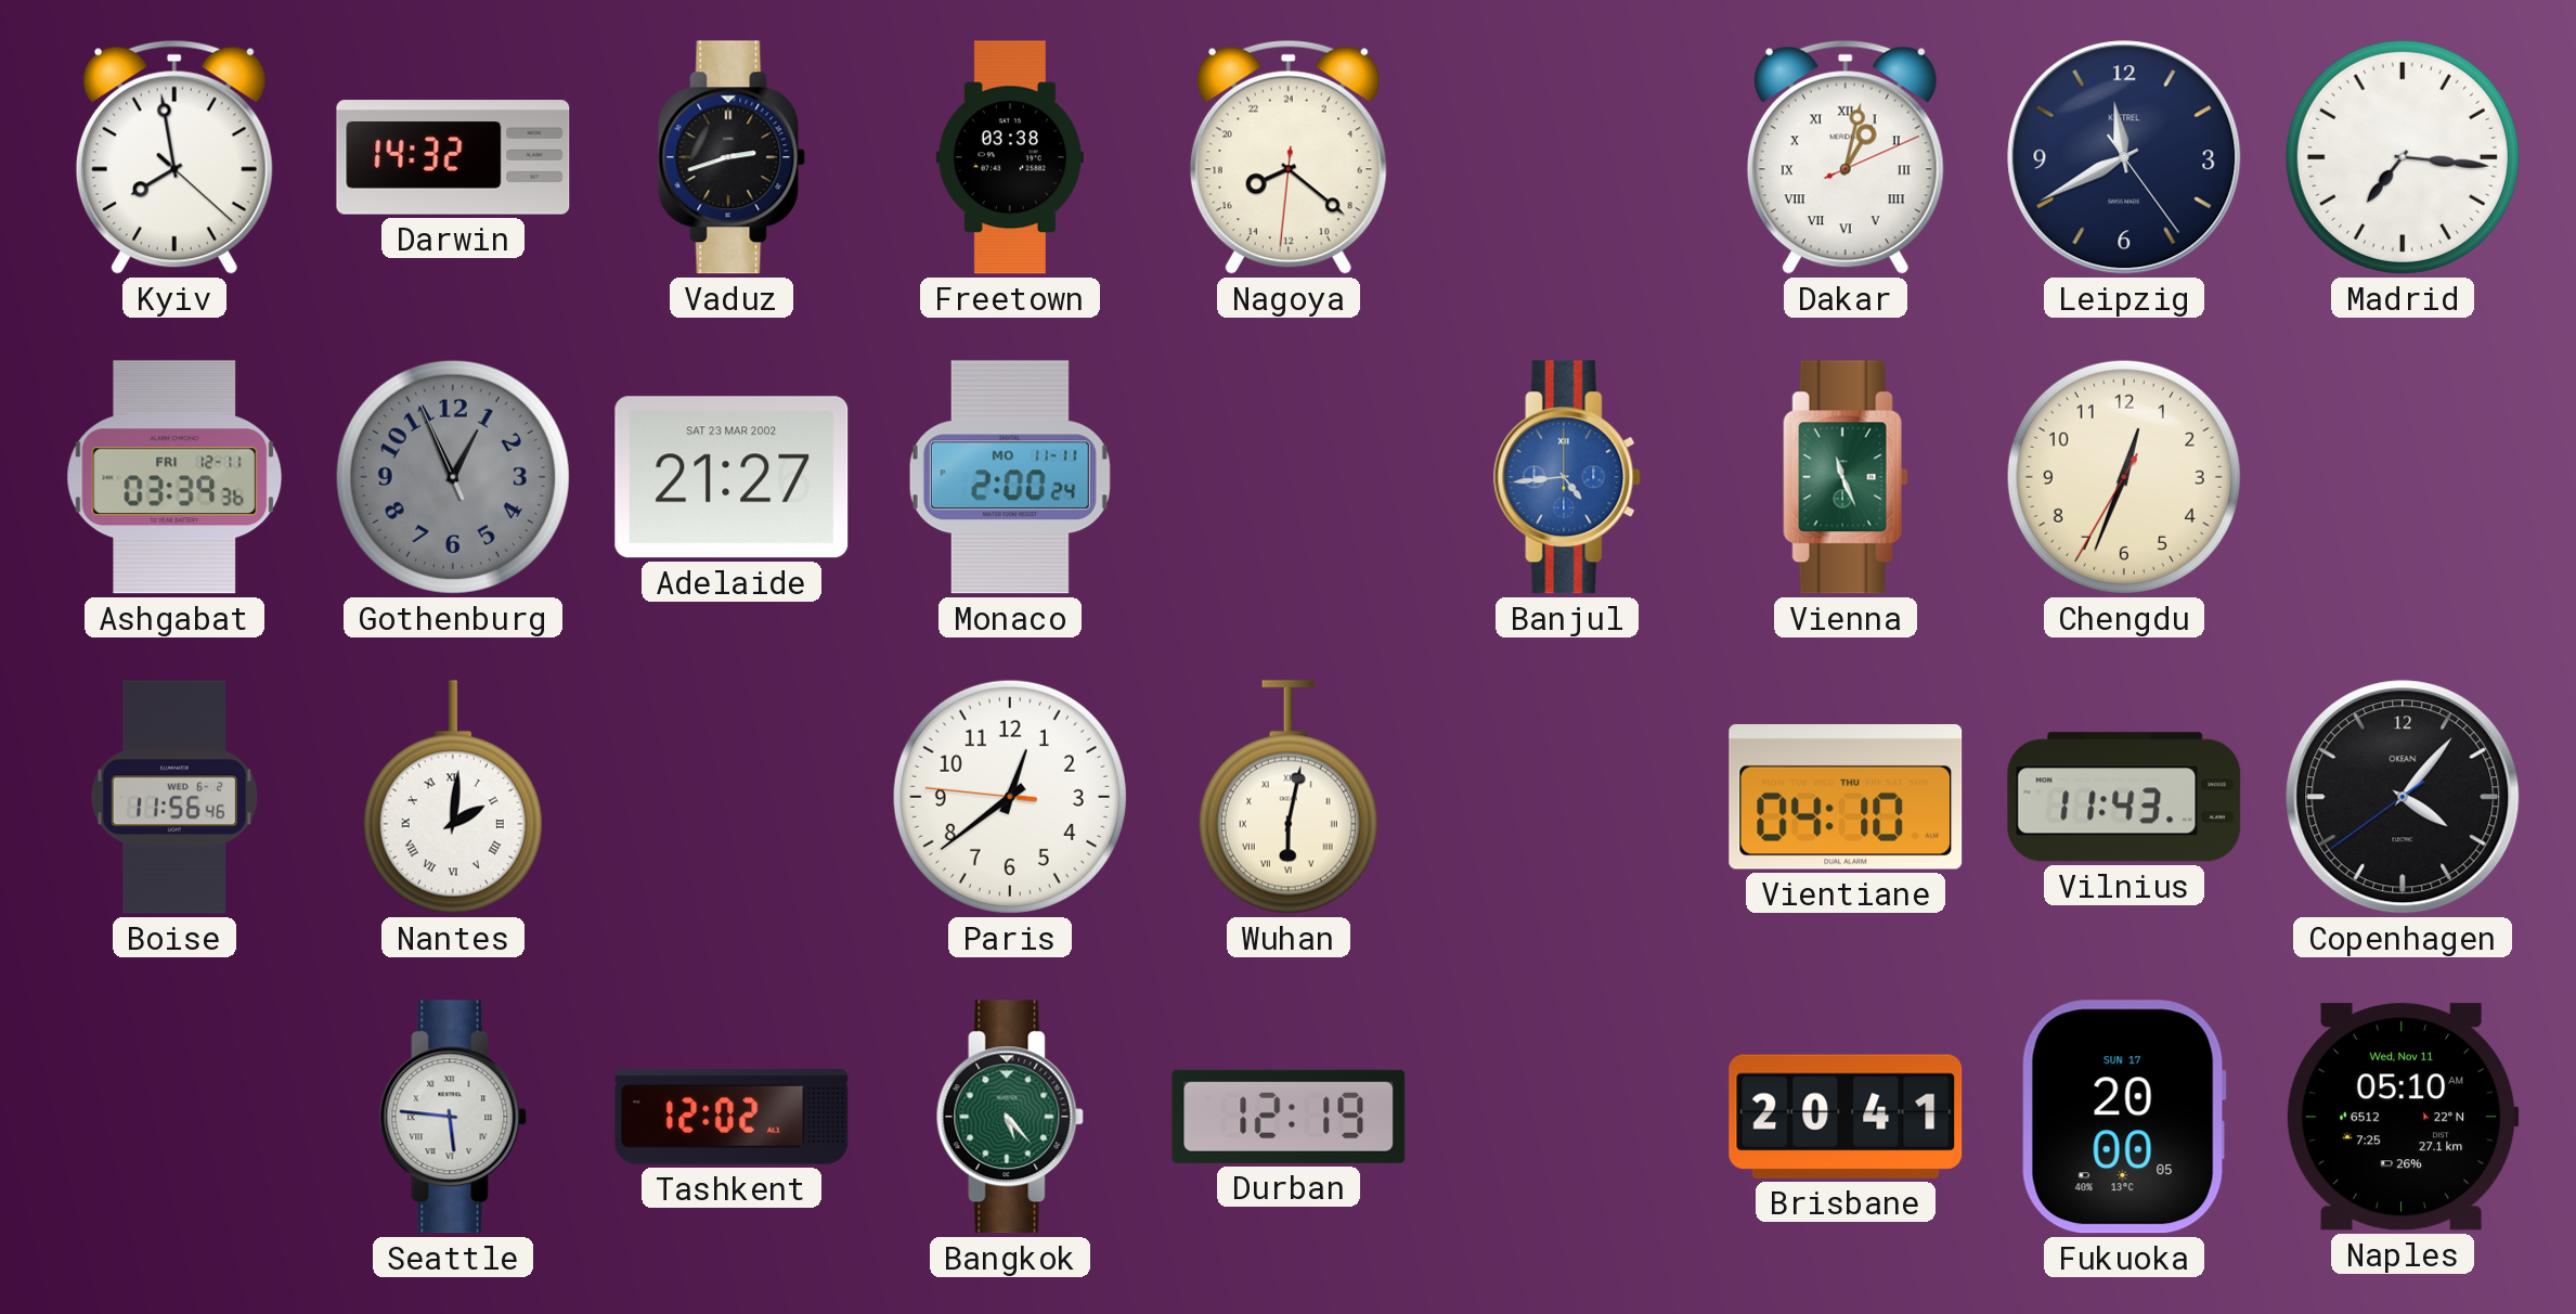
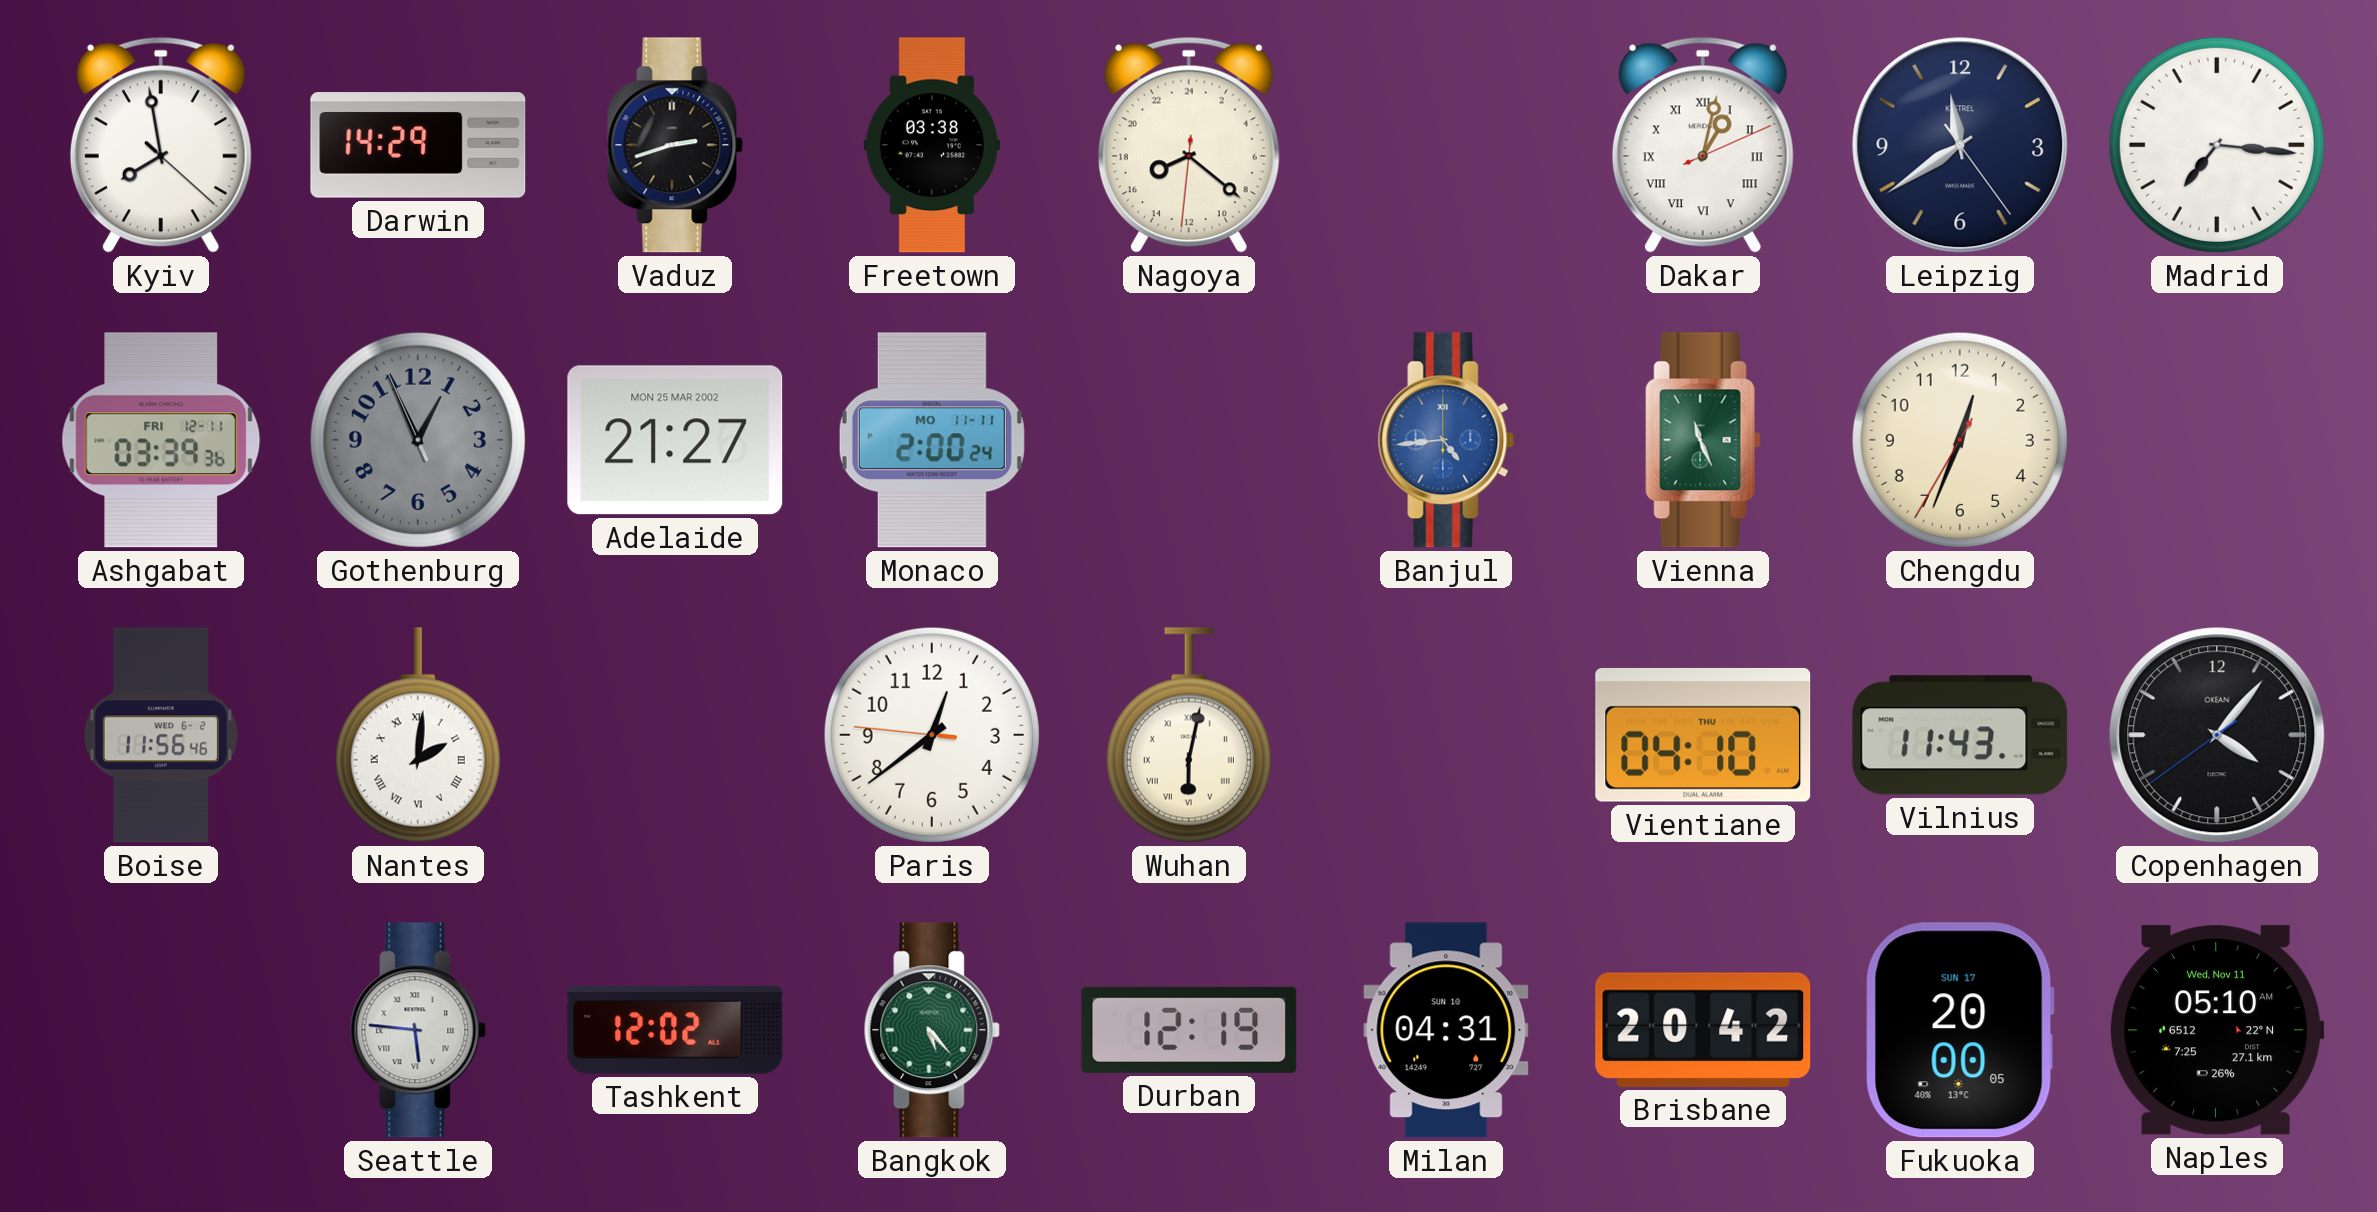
Darwin: 14:32 -> 14:29 (418, 145)
Leipzig: 11:40 -> 11:39 (1960, 145)
Adelaide date: SAT 23 MAR 2002 -> MON 25 MAR 2002 (675, 440)
Milan: none -> 04:31 (1446, 1030)
Brisbane: 20:41 -> 20:42 (1703, 1030)
